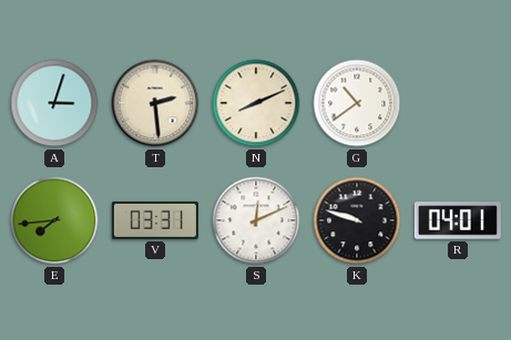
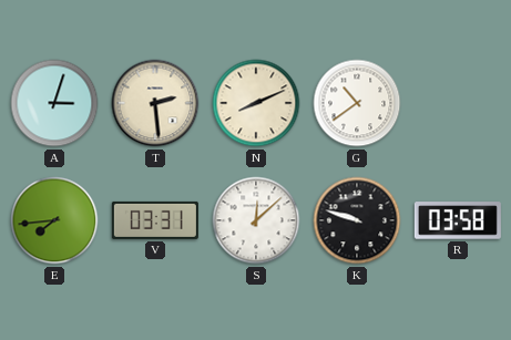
S: 12:11 -> 12:08 (256, 220)
R: 04:01 -> 03:58 (458, 220)
